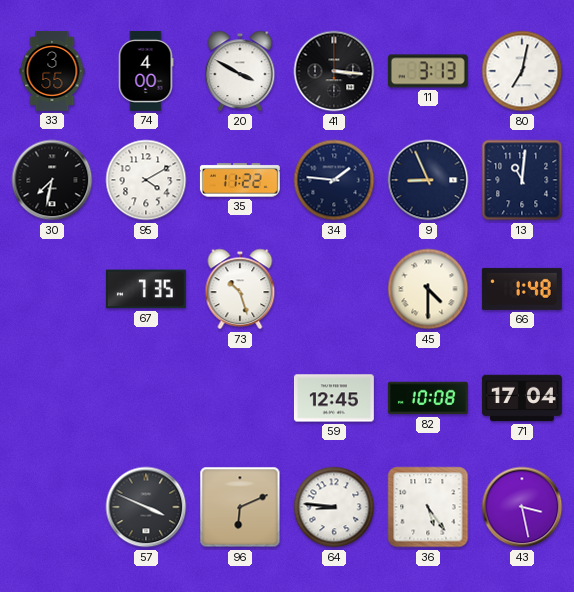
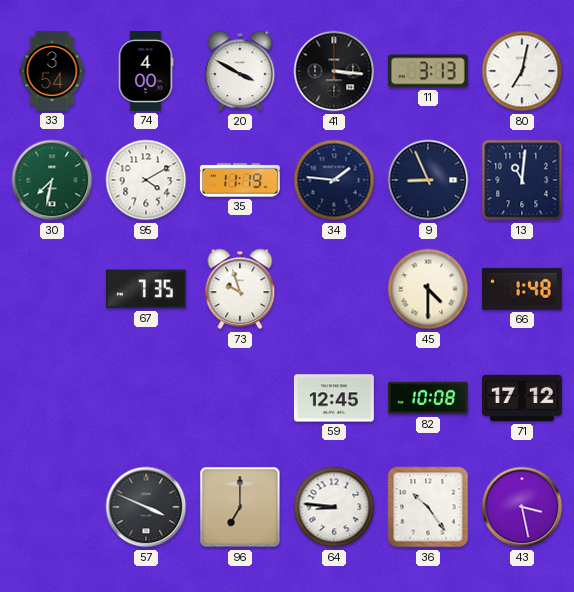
33: 3:55 -> 3:54 (52, 71)
30 dial: black -> green (52, 180)
35: 11:22 -> 11:19 (240, 180)
73: 10:27 -> 9:57 (240, 289)
71: 17:04 -> 17:12 (522, 398)
96: 6:11 -> 7:00 (240, 507)
36: 5:24 -> 10:24 (428, 507)
